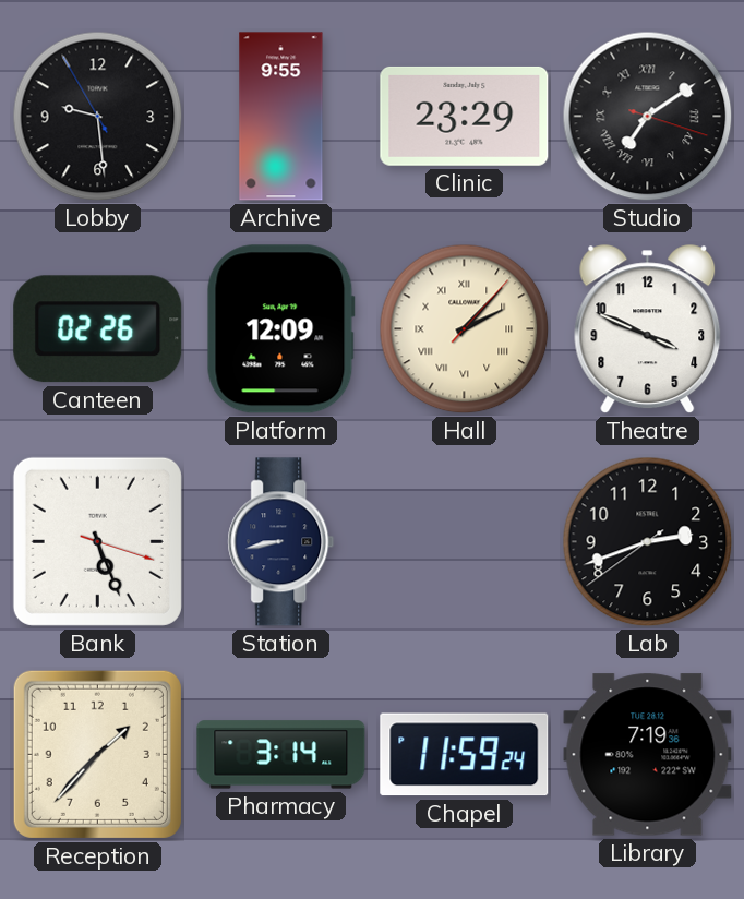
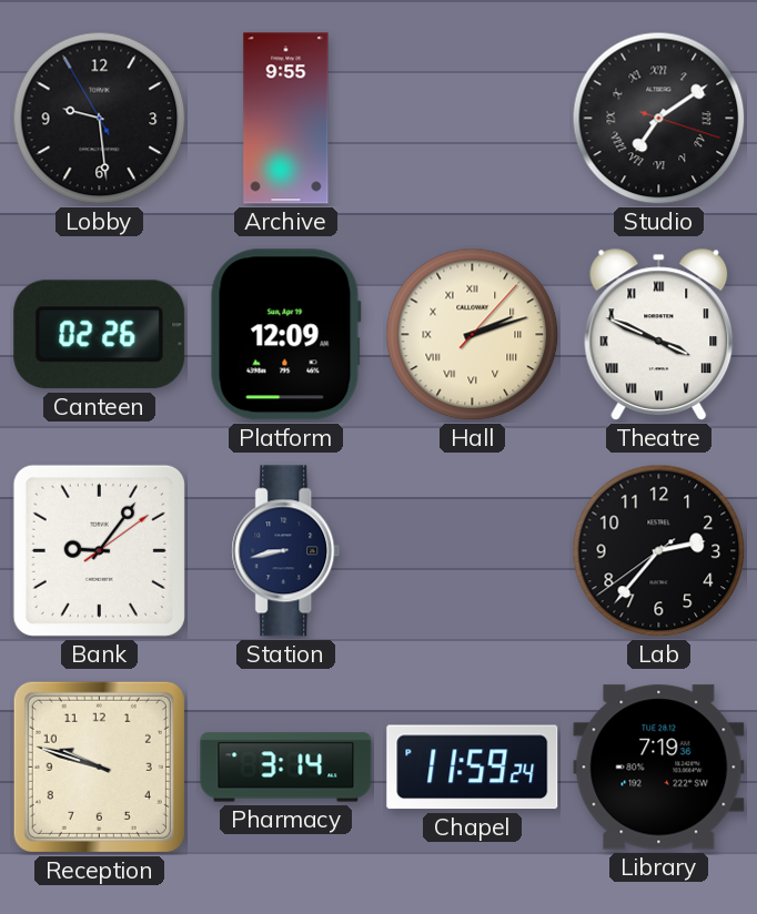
Clinic: 23:29 -> none (465, 116)
Hall: 2:07 -> 2:12 (473, 335)
Theatre numerals: Arabic -> Roman (659, 335)
Bank: 5:26 -> 9:06 (99, 550)
Lab: 2:41 -> 2:36 (659, 551)
Reception: 1:37 -> 9:48 (99, 766)
